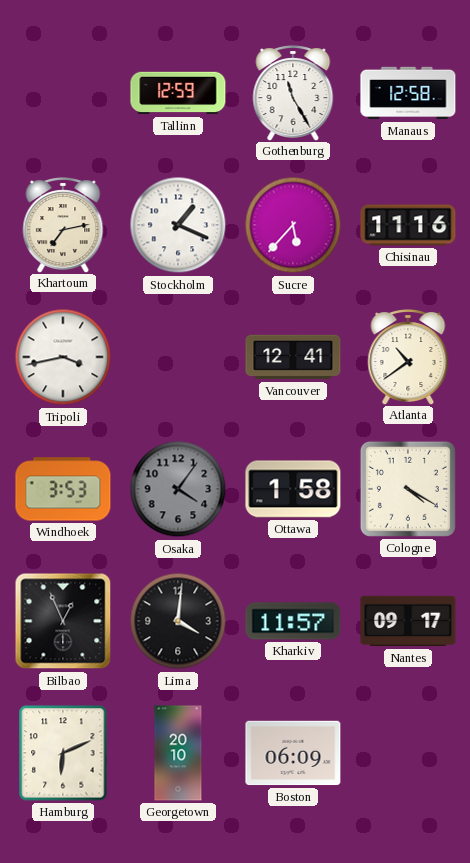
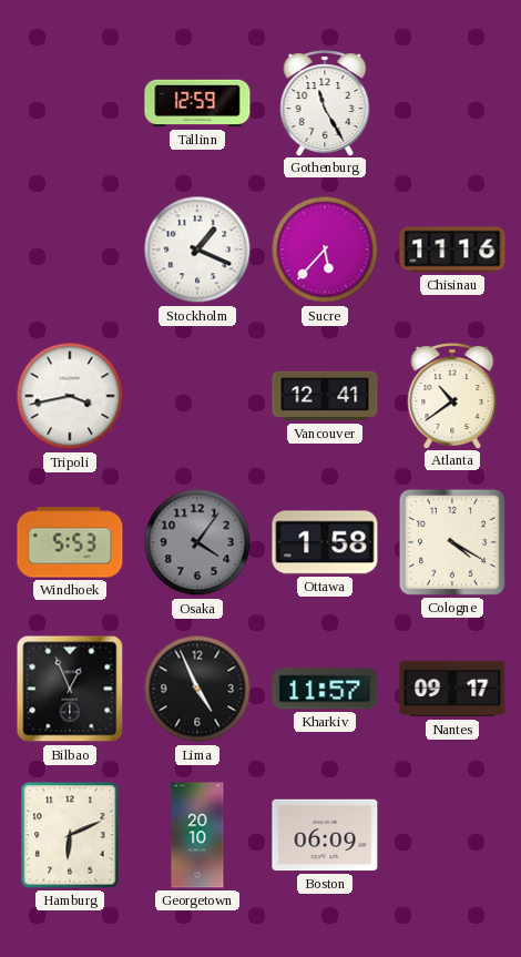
Manaus: 12:58 -> none (408, 93)
Khartoum: 7:13 -> none (63, 225)
Windhoek: 3:53 -> 5:53 (70, 542)
Lima: 4:01 -> 4:56 (197, 689)
